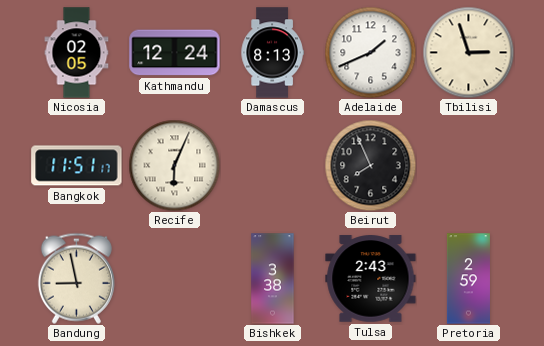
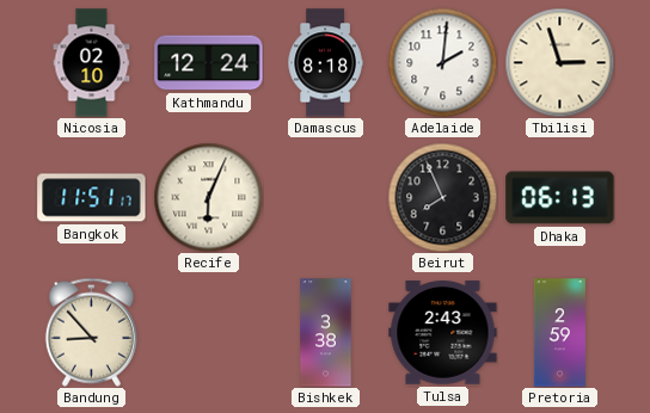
Nicosia: 02:05 -> 02:10 (92, 63)
Damascus: 8:13 -> 8:18 (325, 63)
Adelaide: 1:41 -> 2:01 (442, 62)
Dhaka: none -> 06:13 (560, 198)
Bandung: 8:58 -> 8:53 (91, 332)
